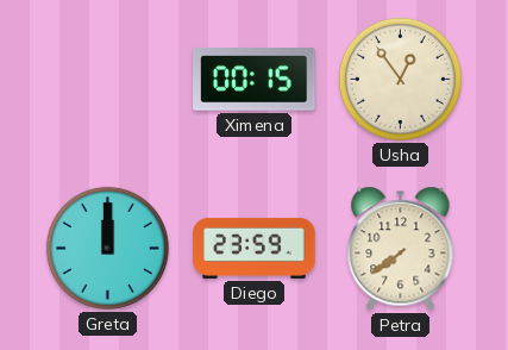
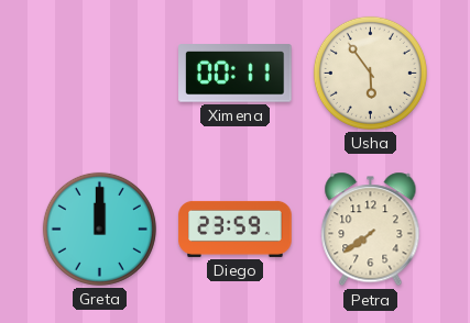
Ximena: 00:15 -> 00:11 (236, 74)
Usha: 12:54 -> 5:54 (370, 73)
